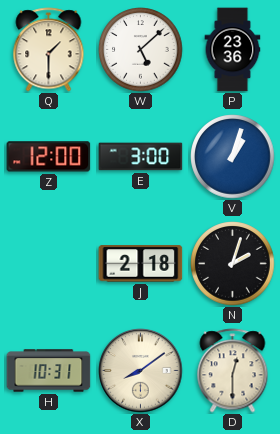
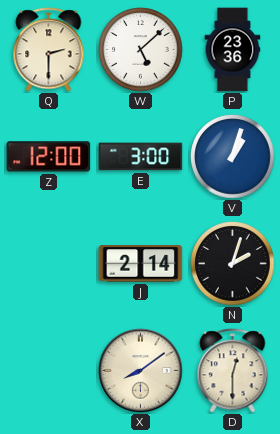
Q: 1:30 -> 2:30 (49, 50)
J: 2:18 -> 2:14 (141, 264)
H: 10:31 -> none (49, 371)
